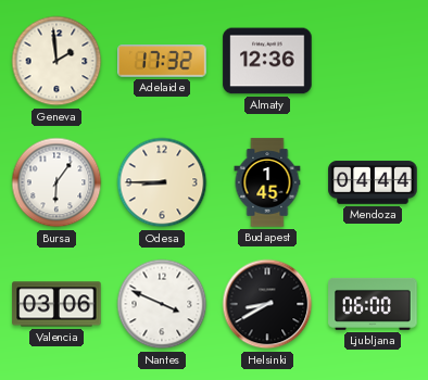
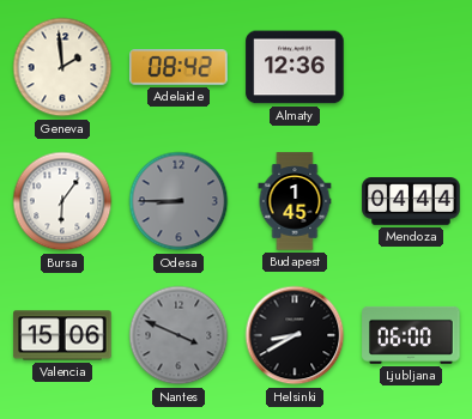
Adelaide: 17:32 -> 08:42 (178, 67)
Odesa dial: cream -> grey (178, 201)
Valencia: 03:06 -> 15:06 (62, 335)
Nantes dial: white -> grey (178, 335)
